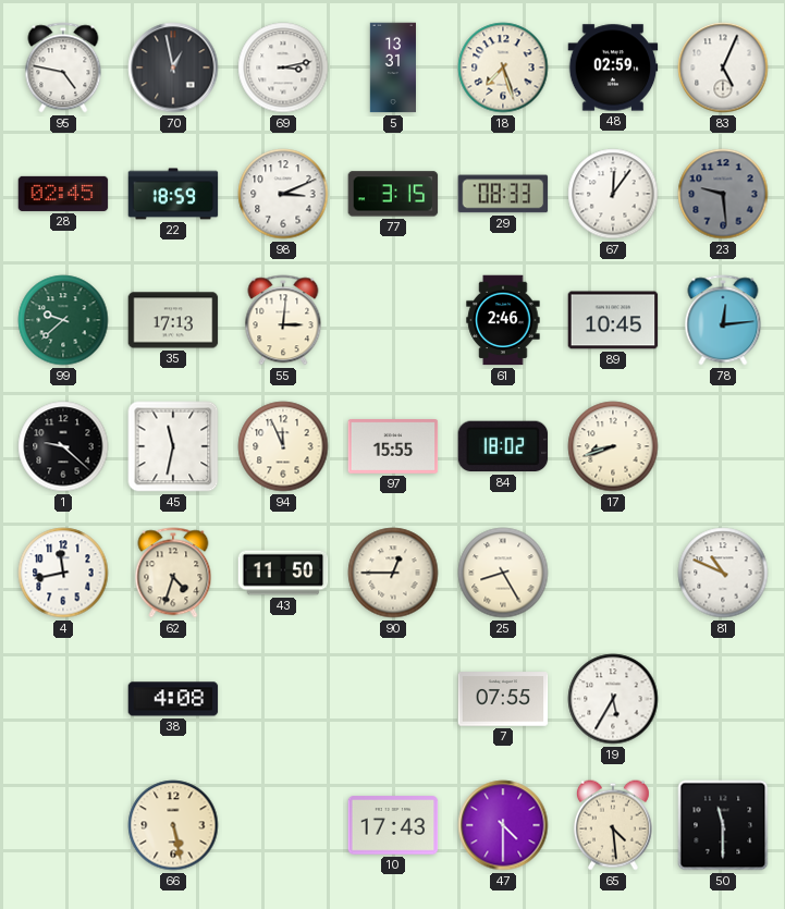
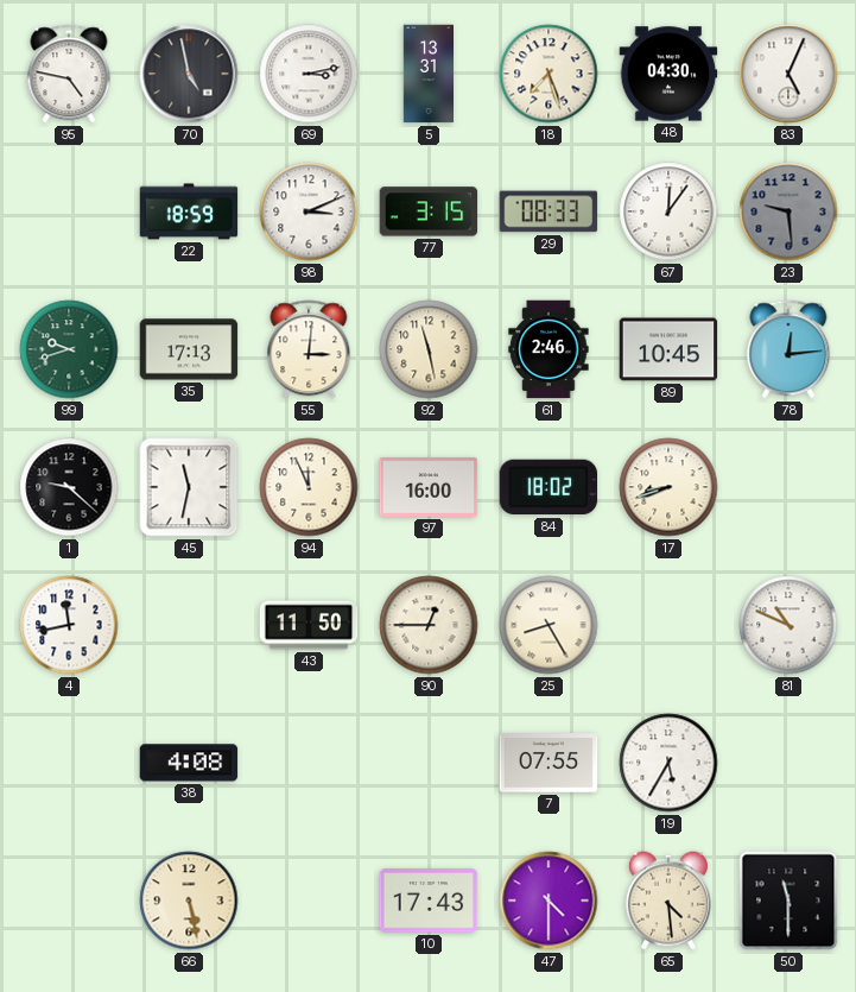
70: 12:58 -> 4:58 (189, 74)
48: 02:59 -> 04:30 (668, 74)
28: 02:45 -> none (63, 194)
99: 9:38 -> 9:42 (69, 349)
92: none -> 11:28 (429, 349)
97: 15:55 -> 16:00 (429, 488)
62: 4:33 -> none (173, 573)
